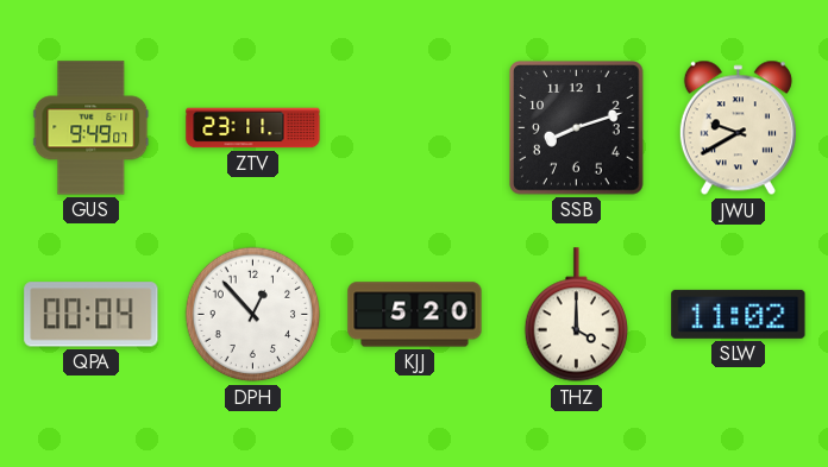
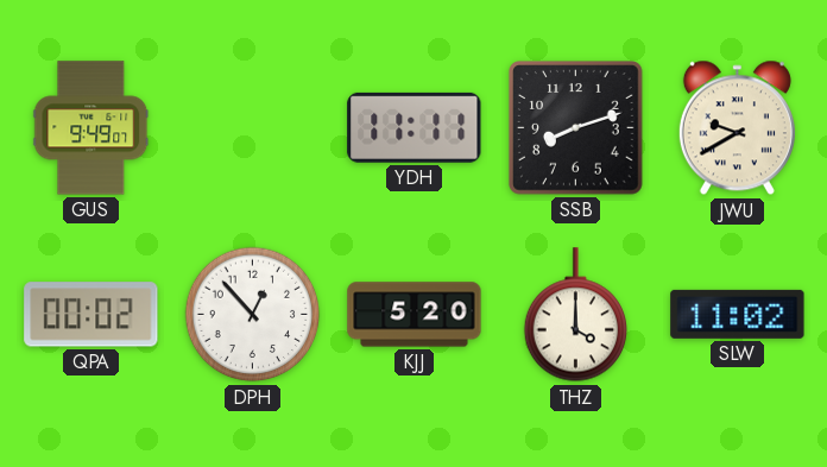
ZTV: 23:11 -> none (253, 128)
YDH: none -> 11:11 (415, 127)
QPA: 00:04 -> 00:02 (91, 315)
